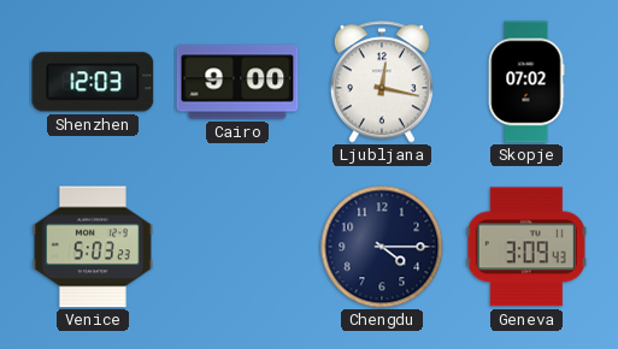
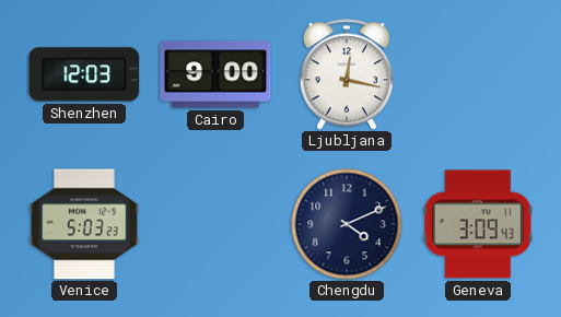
Skopje: 07:02 -> none (526, 82)
Chengdu: 4:15 -> 4:11 (347, 224)
